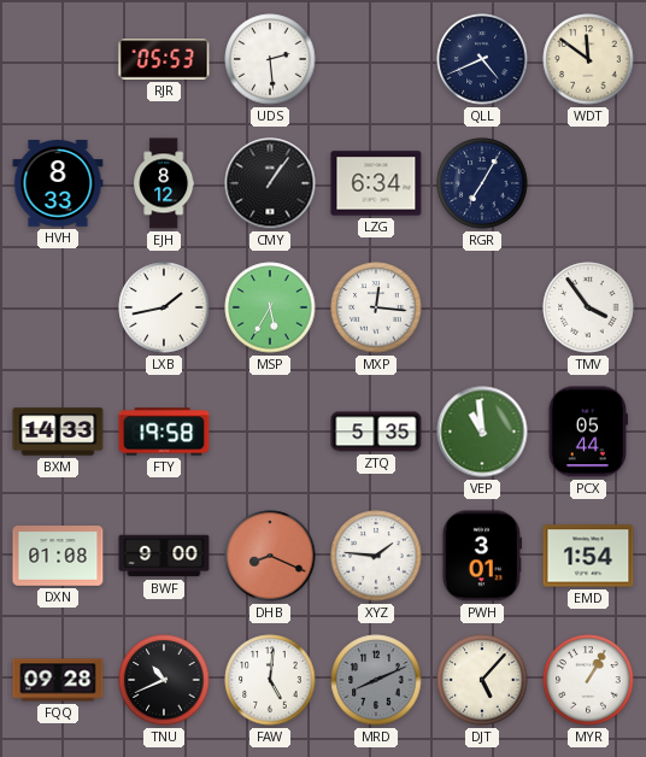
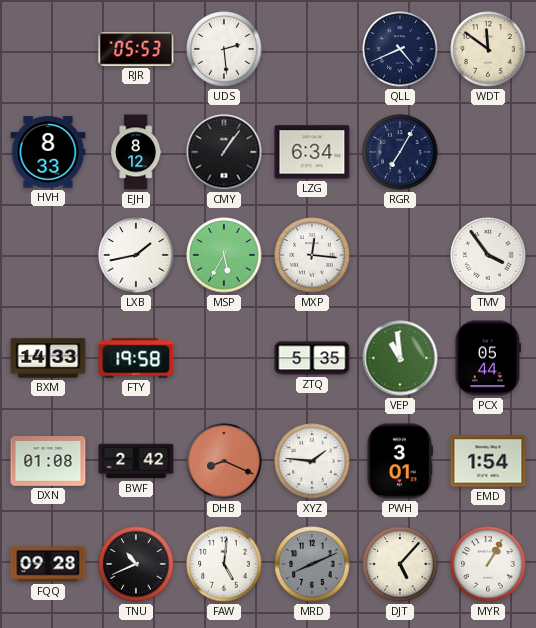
BWF: 9:00 -> 2:42 (136, 461)
